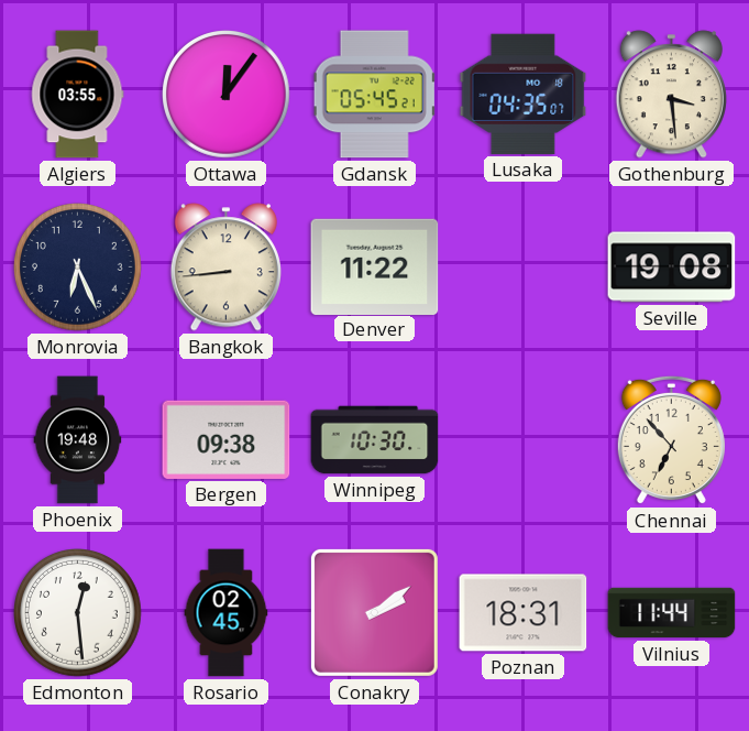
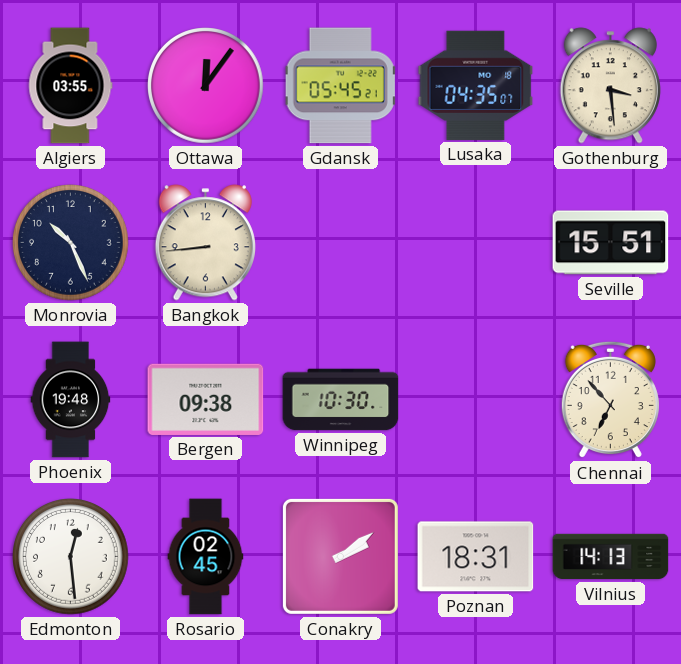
Monrovia: 6:26 -> 10:26 (71, 243)
Denver: 11:22 -> none (375, 266)
Seville: 19:08 -> 15:51 (611, 243)
Vilnius: 11:44 -> 14:13 (611, 557)
